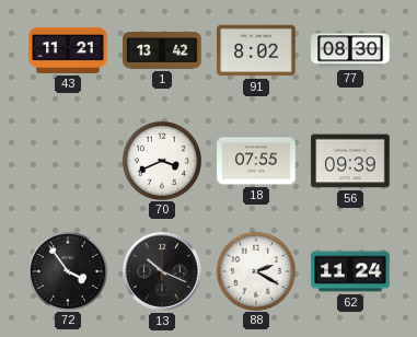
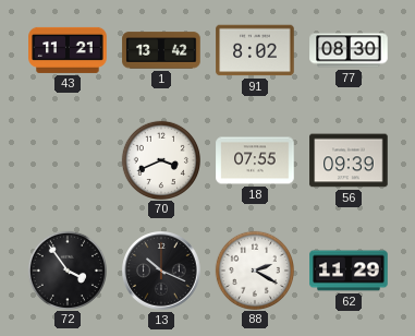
62: 11:24 -> 11:29 (349, 271)
